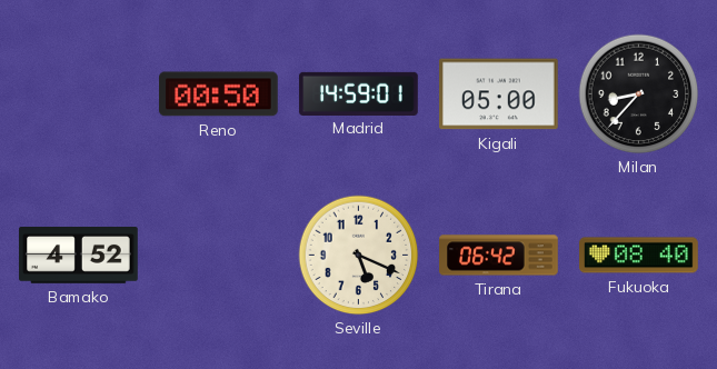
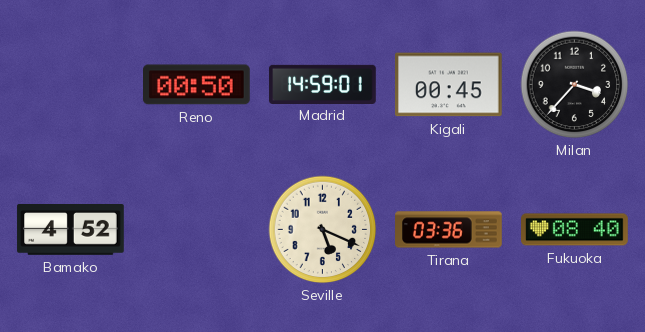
Kigali: 05:00 -> 00:45 (449, 85)
Milan: 8:37 -> 3:37 (575, 85)
Tirana: 06:42 -> 03:36 (449, 230)
